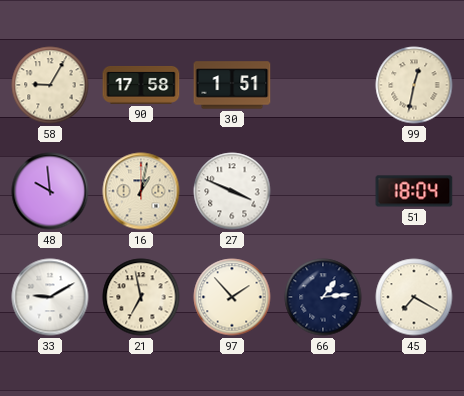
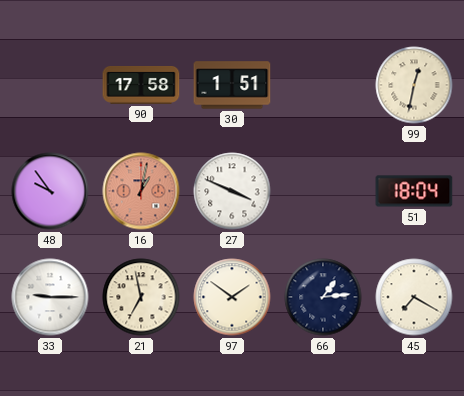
58: 9:05 -> none (50, 85)
48: 9:59 -> 9:54 (50, 191)
16 dial: cream -> salmon (141, 191)
33: 9:10 -> 9:15 (50, 297)
97: 1:53 -> 1:51 (232, 297)
